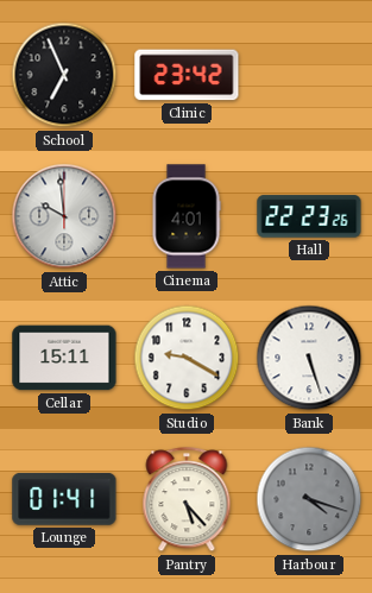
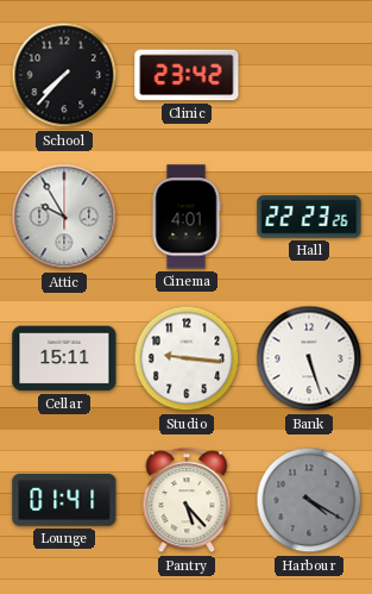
School: 6:56 -> 7:37 (64, 75)
Attic: 9:59 -> 9:55 (64, 217)
Studio: 9:20 -> 9:16 (187, 358)
Harbour: 4:18 -> 4:20 (309, 500)
